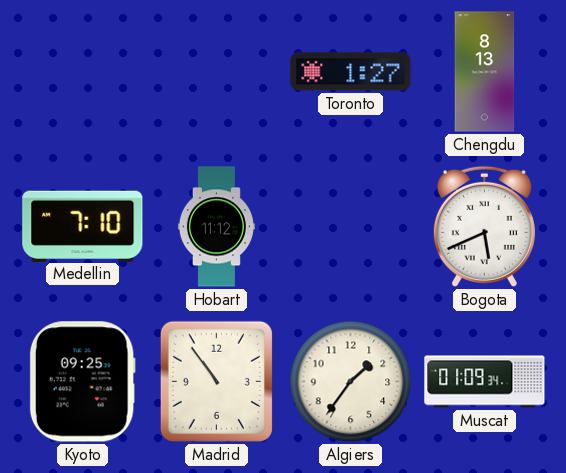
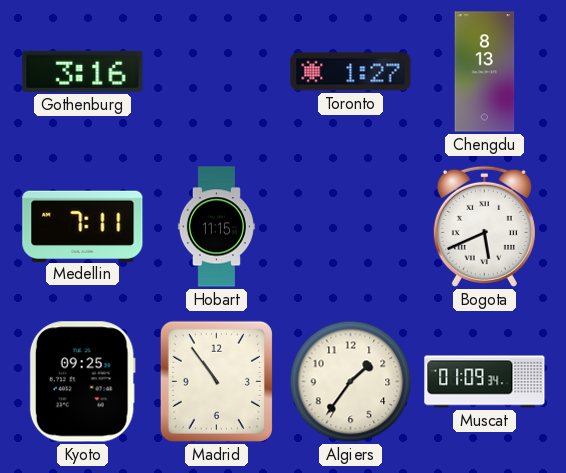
Gothenburg: none -> 3:16 (83, 71)
Medellin: 7:10 -> 7:11 (83, 226)
Hobart: 11:12 -> 11:15 (216, 227)
